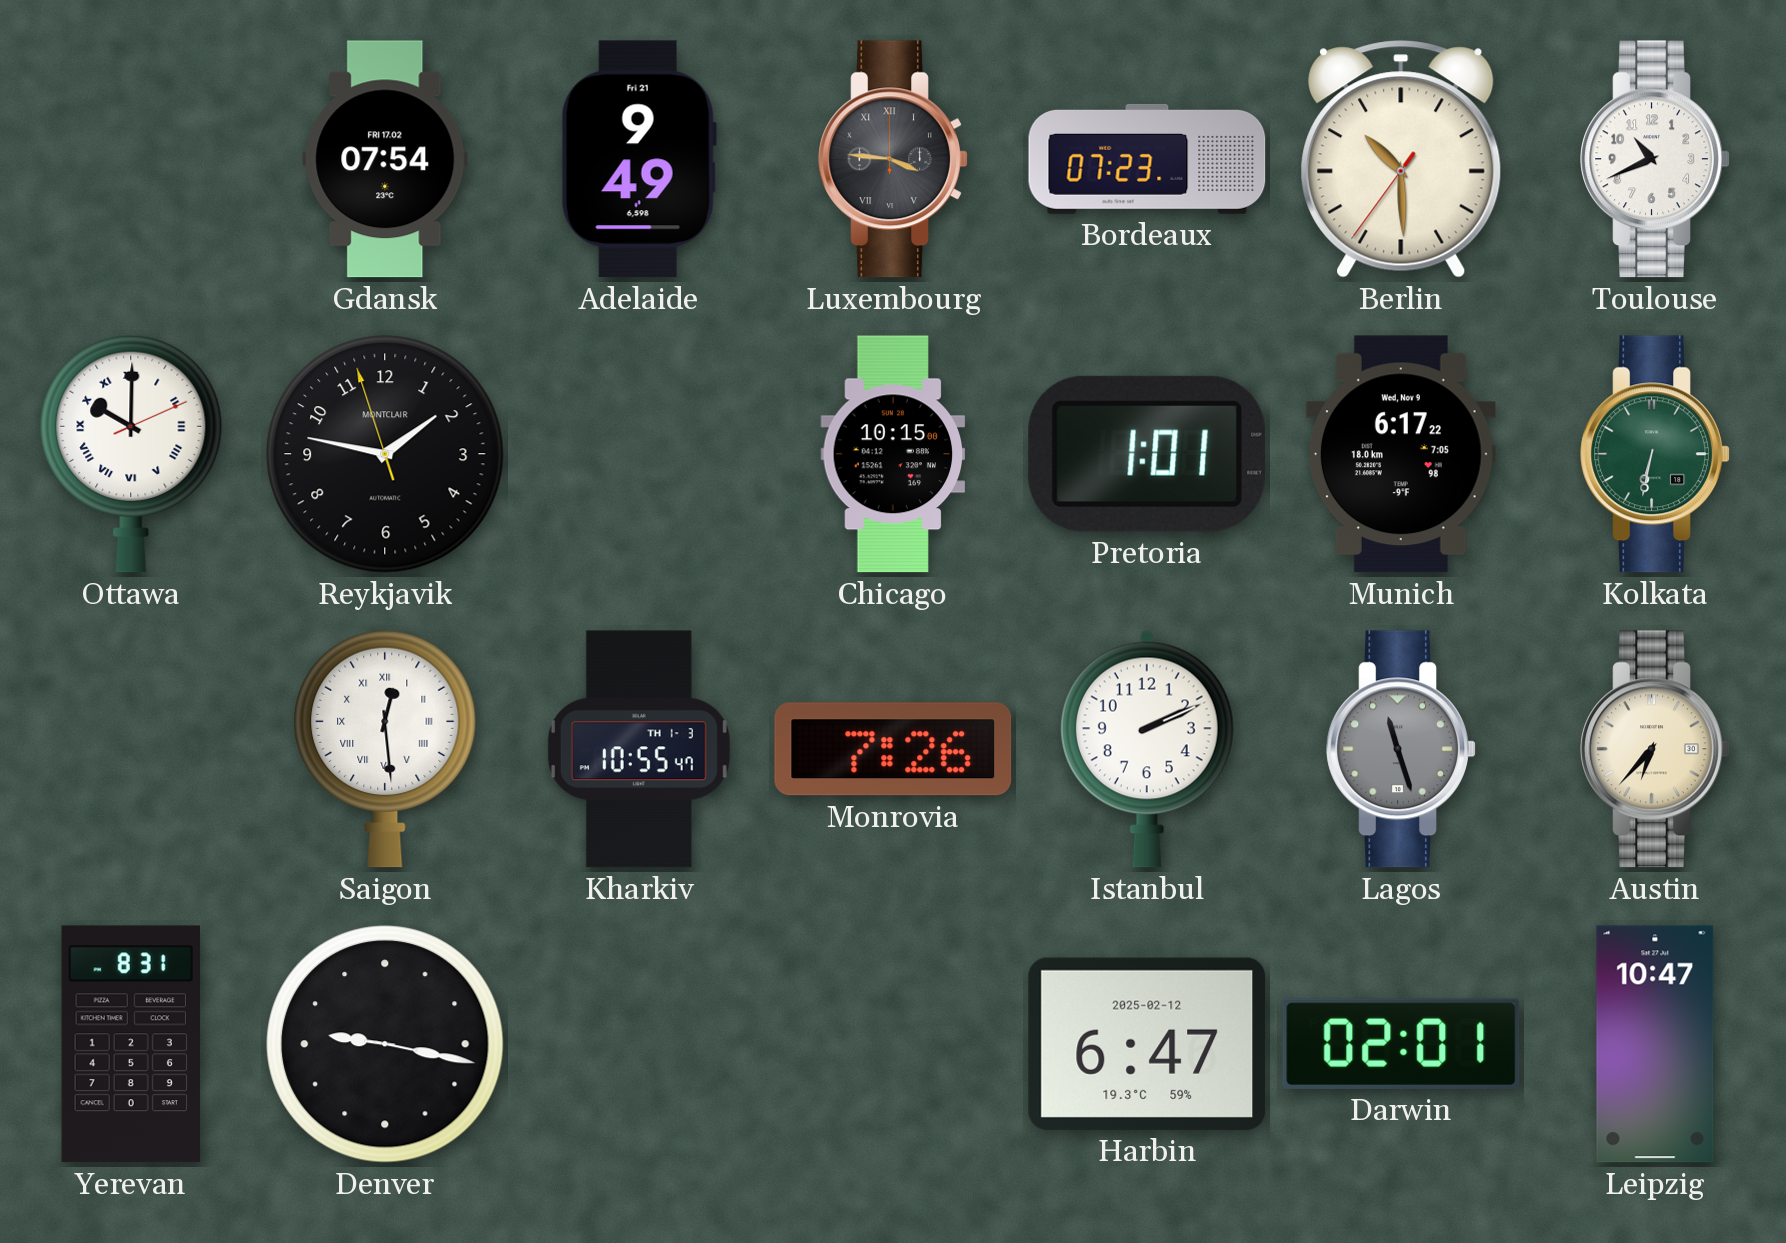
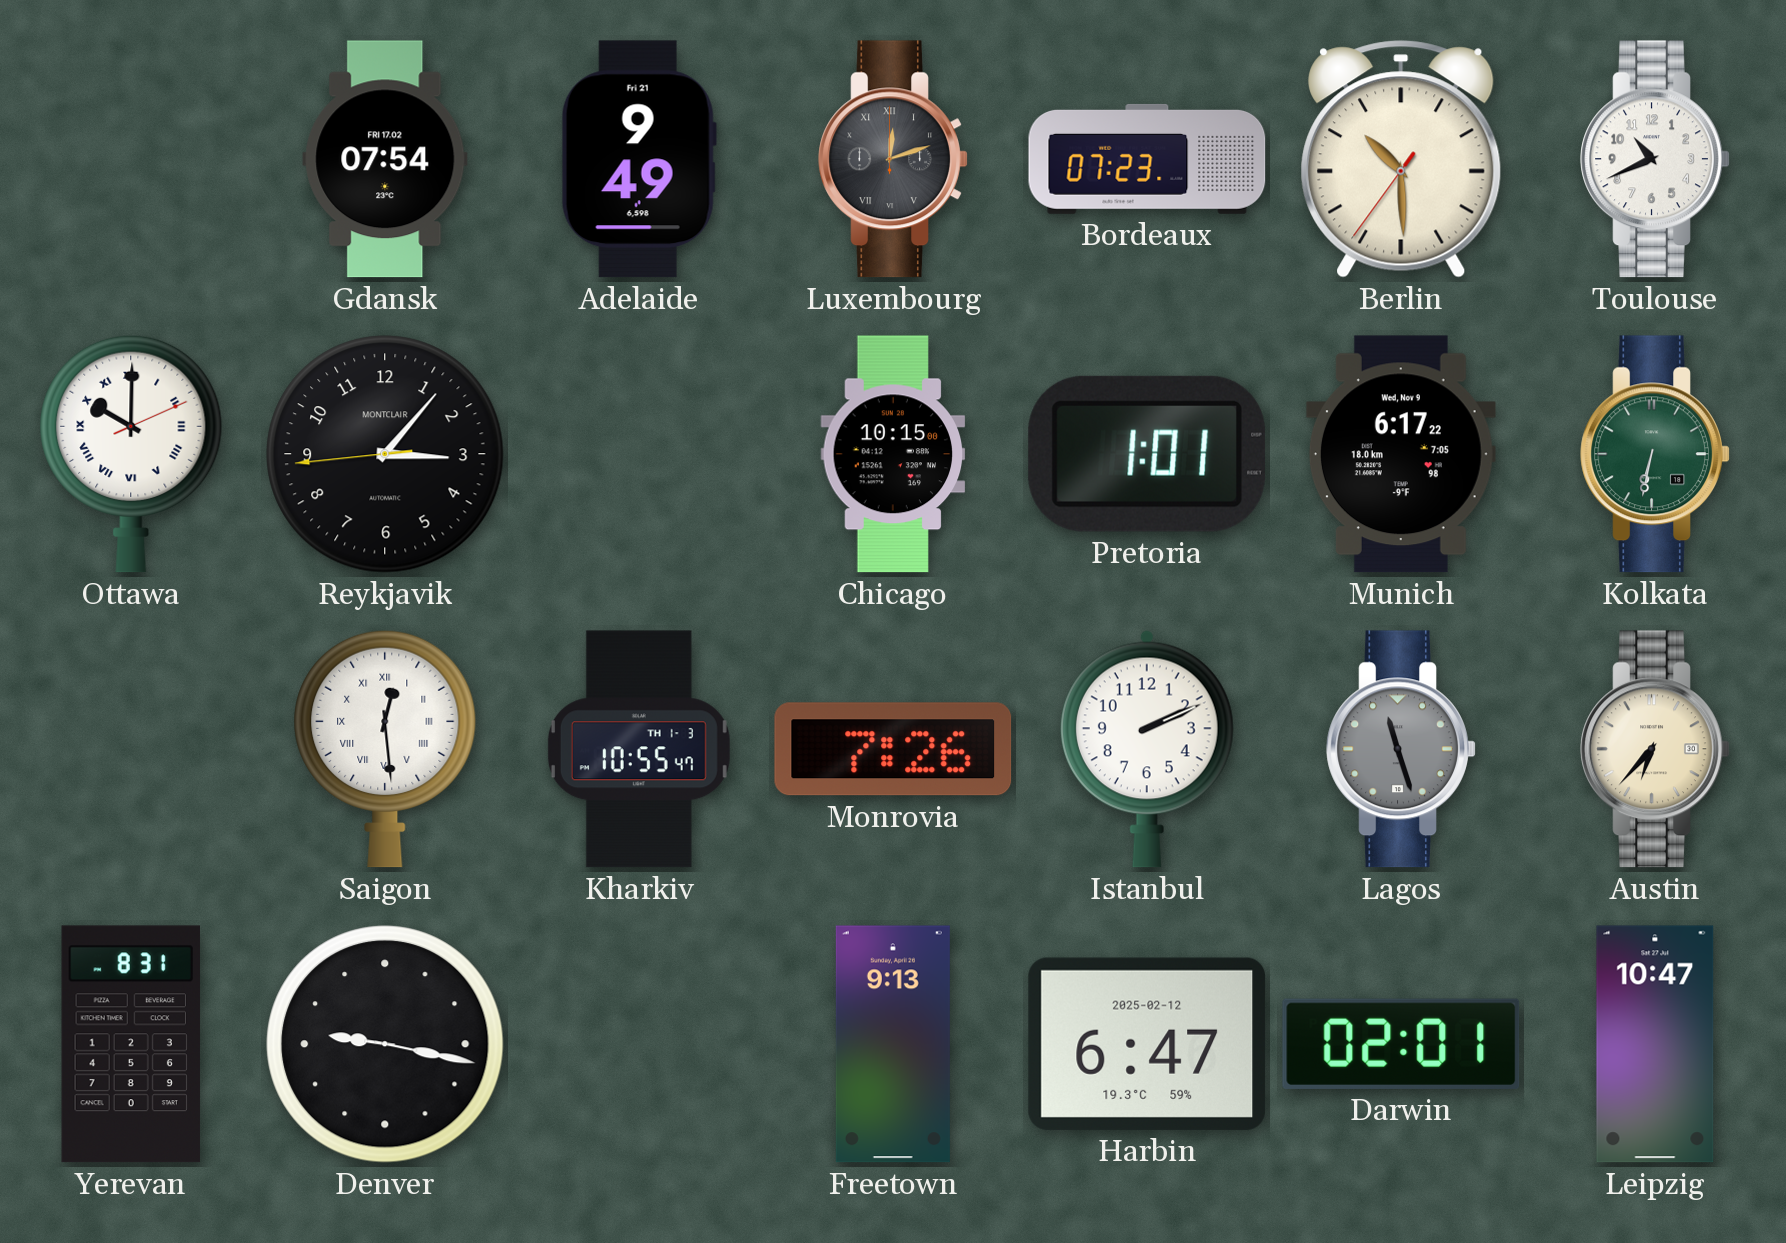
Luxembourg: 3:46 -> 12:12 (893, 159)
Reykjavik: 1:46 -> 3:06 (385, 454)
Freetown: none -> 9:13 (893, 1044)
